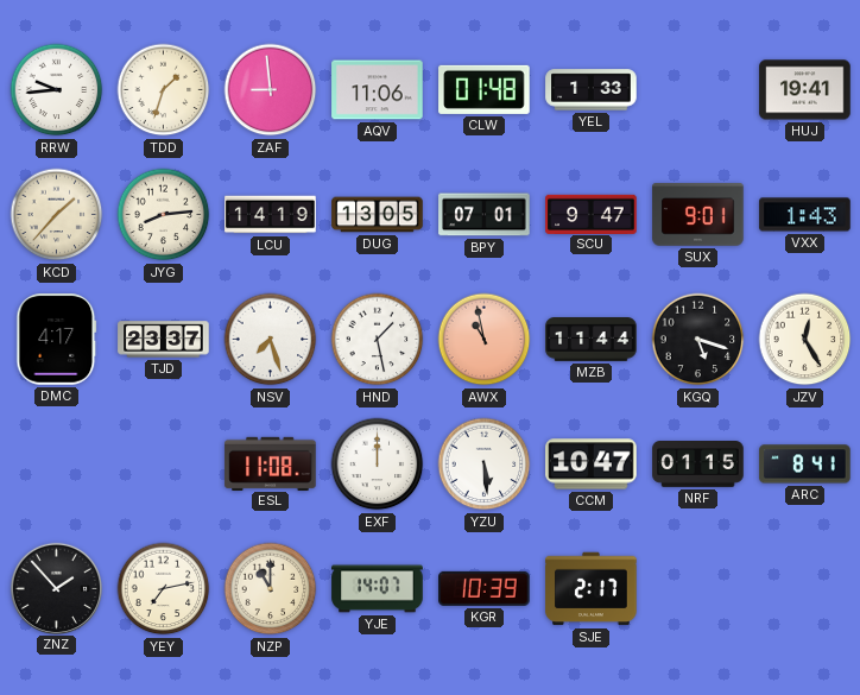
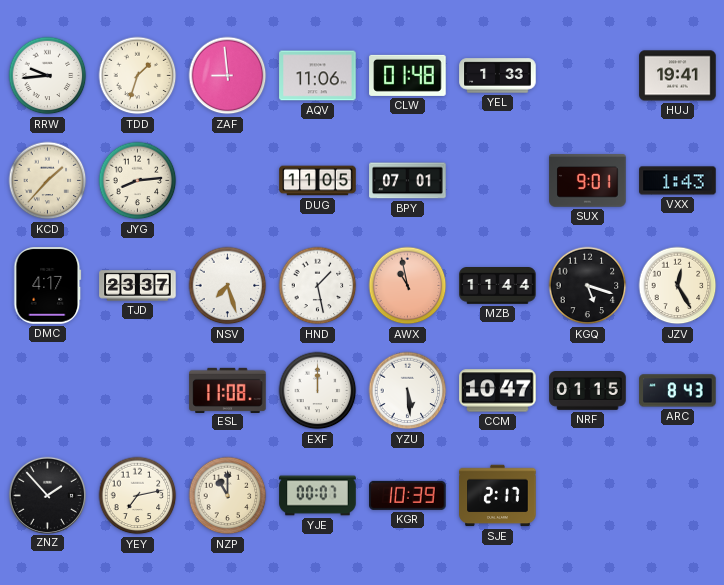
LCU: 14:19 -> none (271, 215)
DUG: 13:05 -> 11:05 (318, 181)
SCU: 9:47 -> none (592, 214)
ARC: 8:41 -> 8:43 (678, 391)
YJE: 14:07 -> 00:07 (318, 496)
